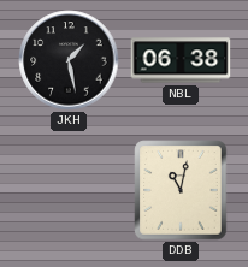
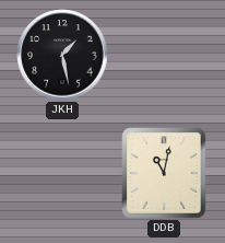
NBL: 06:38 -> none (181, 60)
